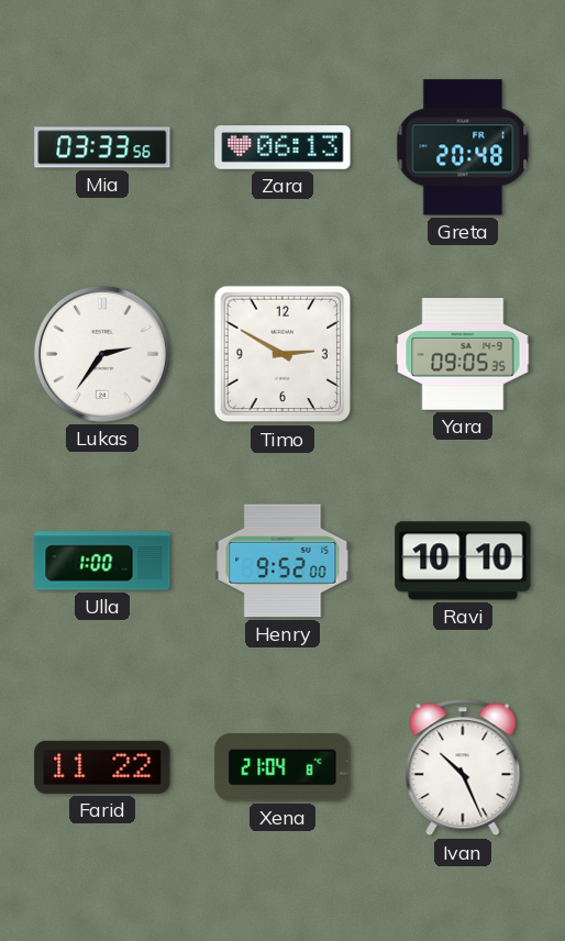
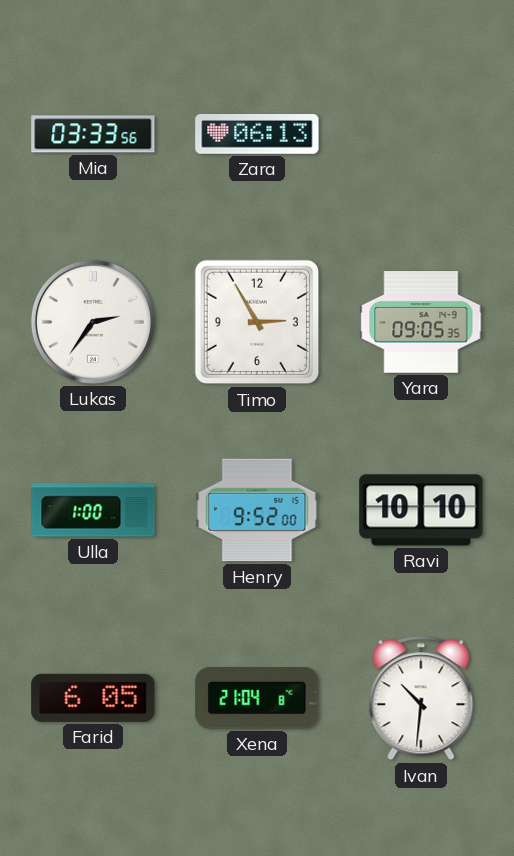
Greta: 20:48 -> none (463, 147)
Timo: 2:50 -> 2:55 (257, 322)
Farid: 11:22 -> 6:05 (93, 698)
Ivan: 10:26 -> 10:31 (421, 698)
